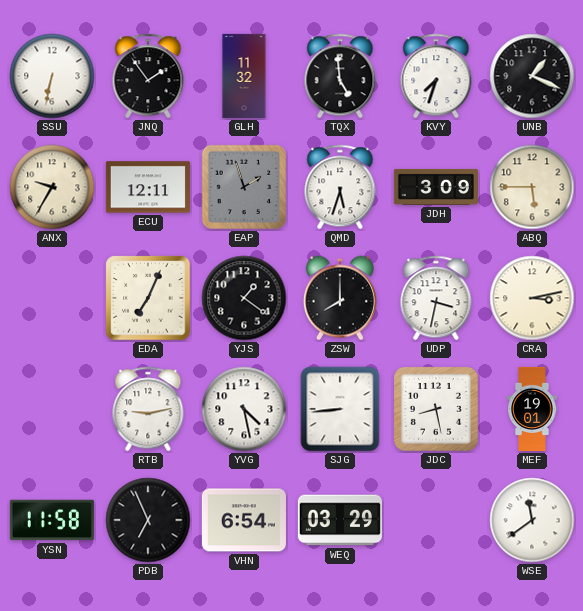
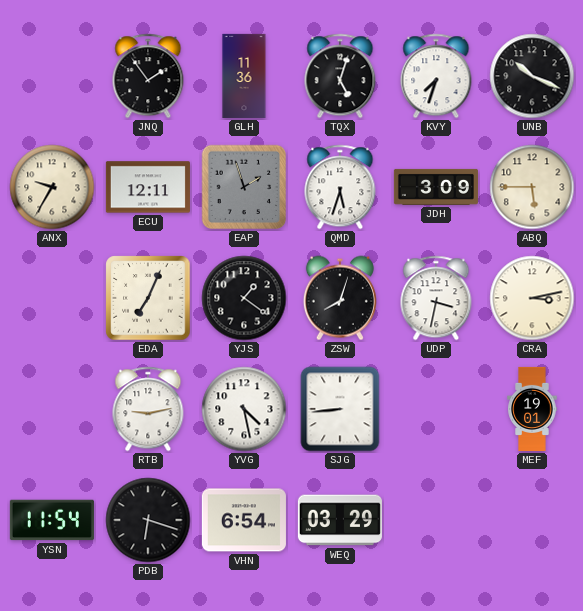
SSU: 6:32 -> none (52, 76)
GLH: 11:32 -> 11:36 (244, 76)
TQX: 4:59 -> 5:03 (340, 76)
UNB: 1:19 -> 10:19 (532, 76)
ZSW: 8:00 -> 8:03 (340, 298)
JDC: 8:28 -> none (436, 409)
YSN: 11:58 -> 11:54 (52, 520)
PDB: 6:56 -> 6:18 (148, 520)
WSE: 11:39 -> none (532, 520)
